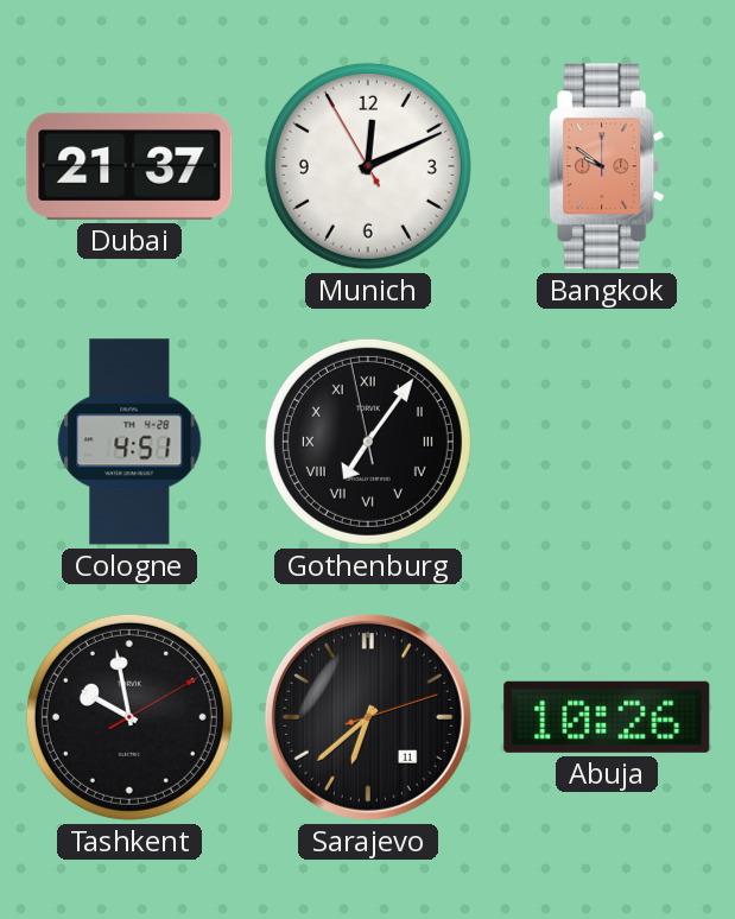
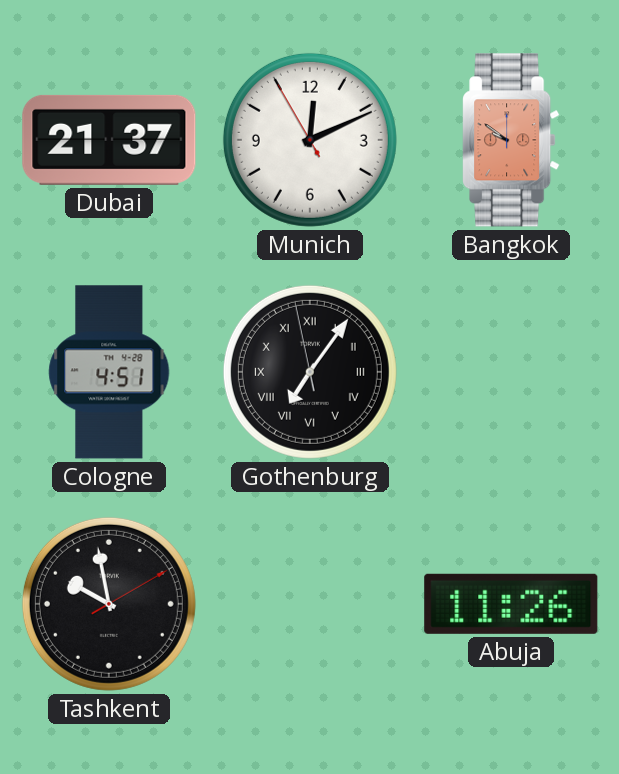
Sarajevo: 6:38 -> none (368, 717)
Abuja: 10:26 -> 11:26 (511, 604)
